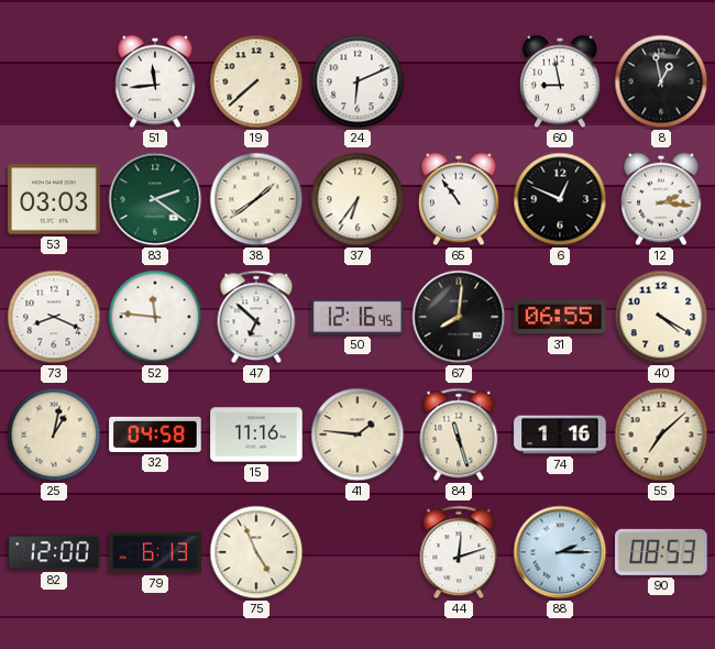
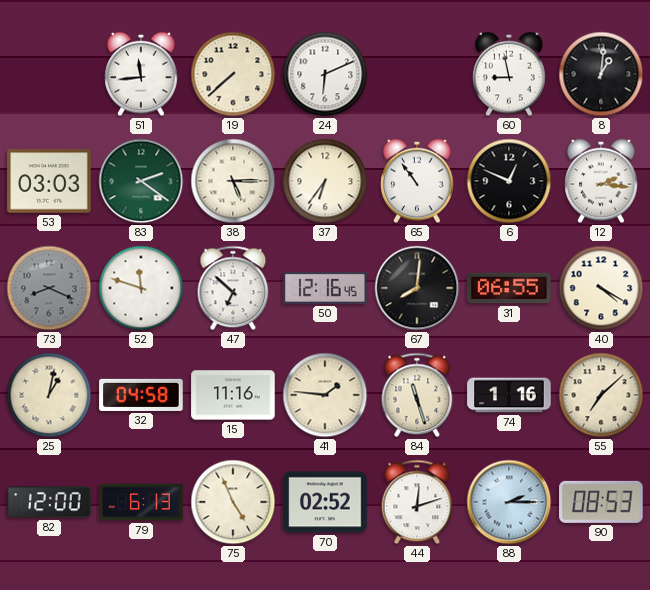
8: 12:58 -> 1:01 (601, 74)
38: 1:39 -> 5:15 (233, 181)
73 dial: white -> grey (49, 288)
52: 11:46 -> 11:48 (141, 288)
70: none -> 02:52 (325, 502)
